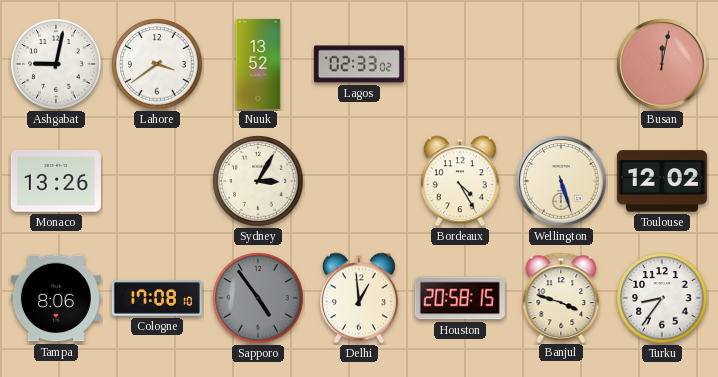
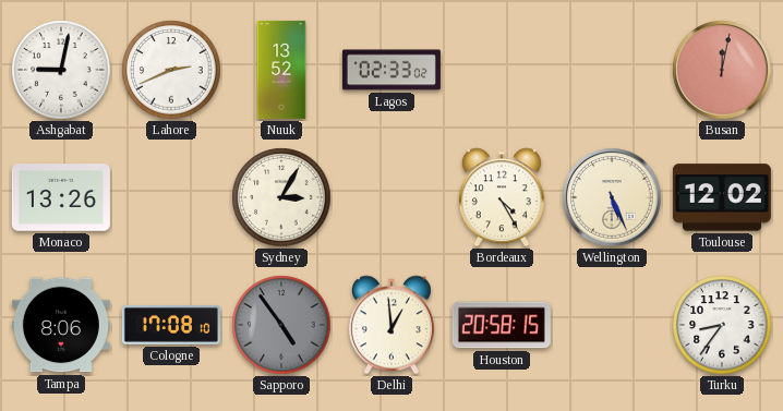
Lahore: 3:39 -> 2:41 (171, 70)
Wellington: 5:27 -> 5:26 (612, 197)
Banjul: 3:48 -> none (561, 297)
